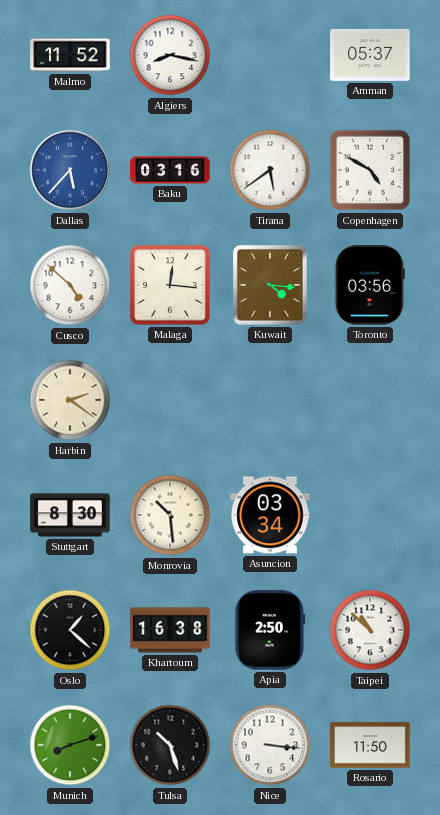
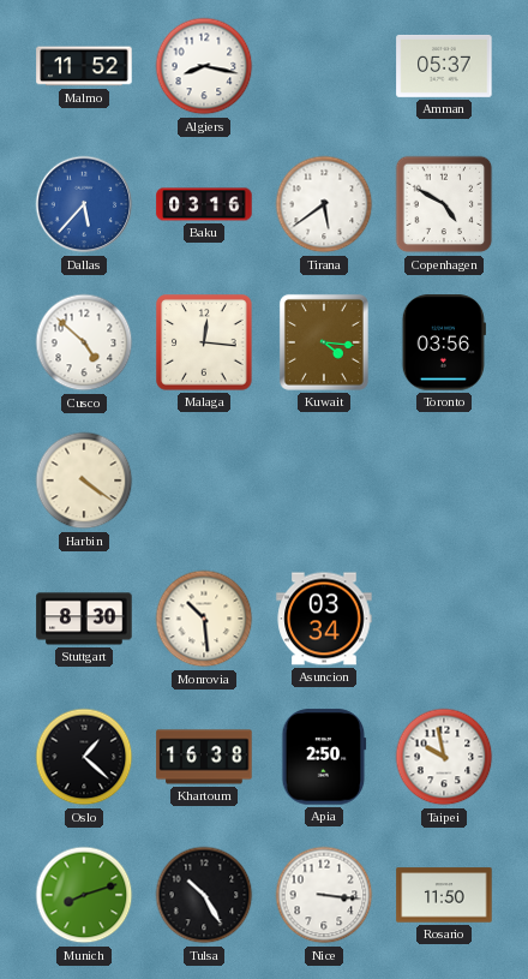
Harbin: 2:21 -> 4:21 (84, 480)
Taipei: 10:52 -> 9:58 (444, 757)
Tulsa: 10:27 -> 10:25 (204, 895)
